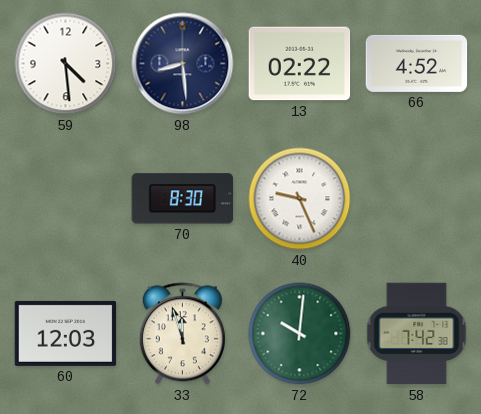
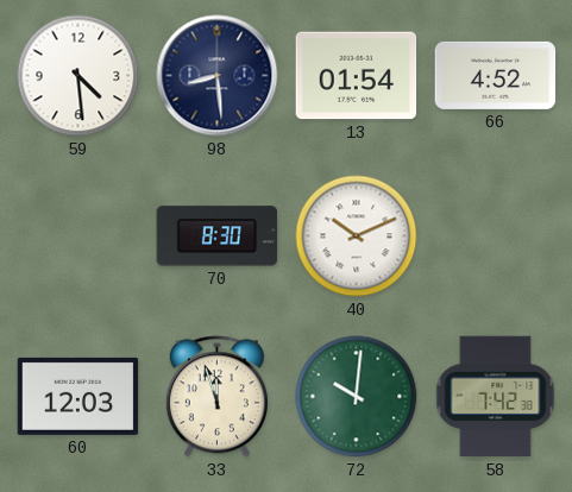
13: 02:22 -> 01:54 (357, 76)
40: 9:26 -> 10:11 (357, 236)
